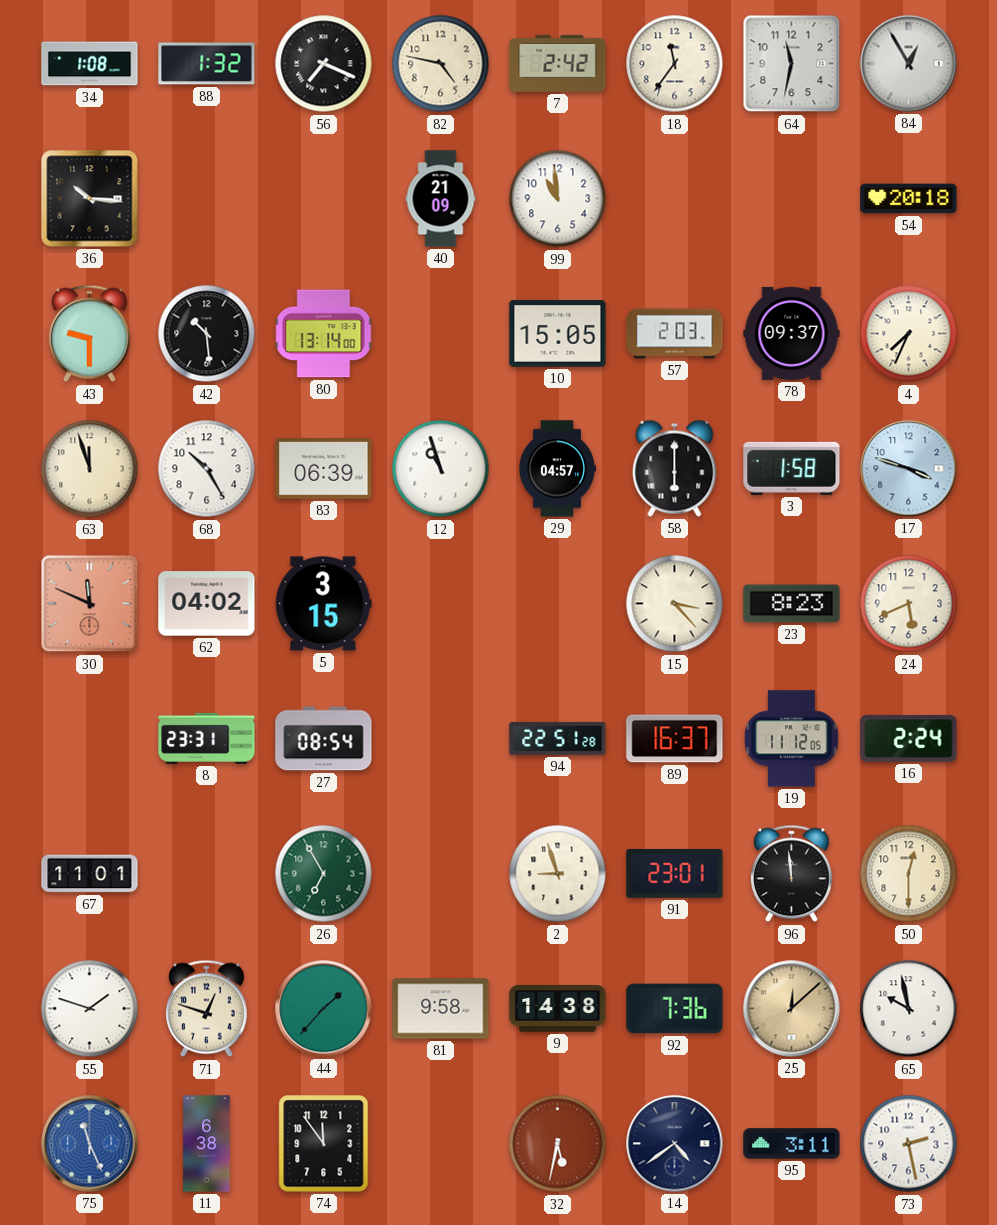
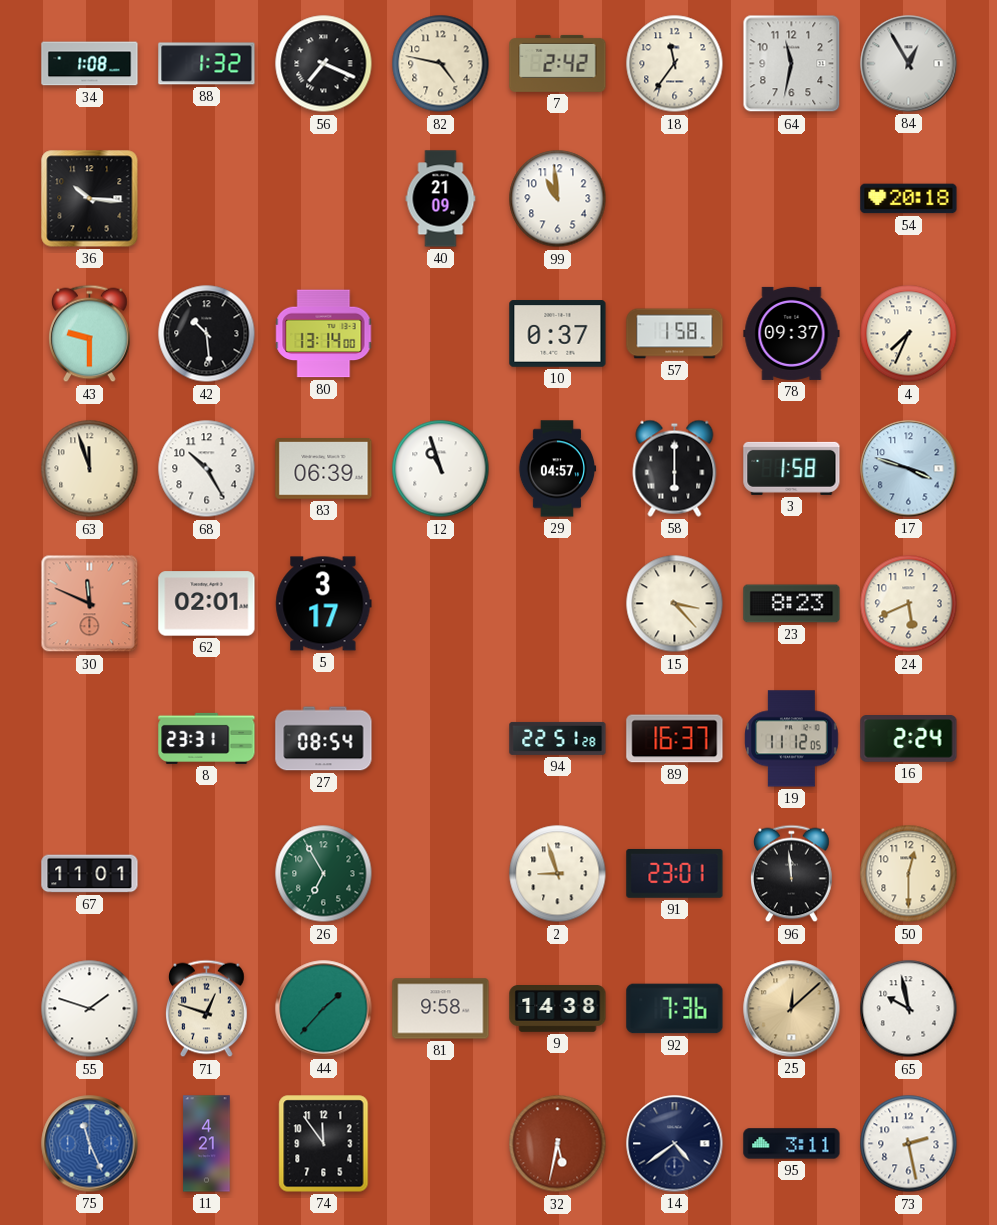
10: 15:05 -> 0:37 (558, 334)
57: 2:03 -> 1:58 (675, 334)
62: 04:02 -> 02:01 (207, 604)
5: 3:15 -> 3:17 (324, 604)
11: 6:38 -> 4:21 (207, 1144)
